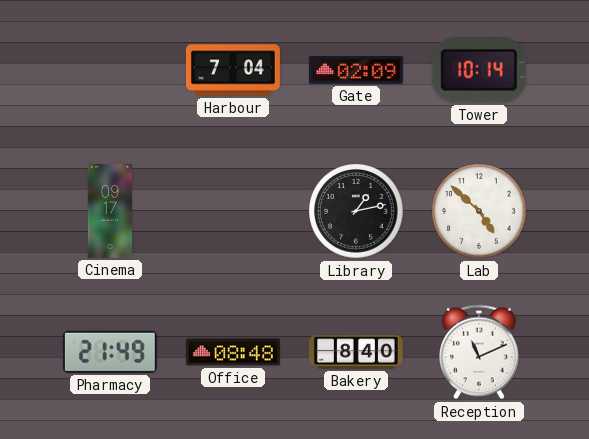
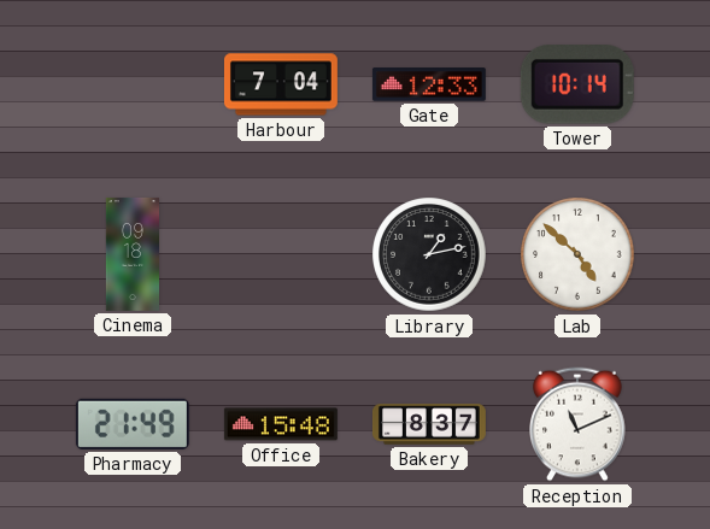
Gate: 02:09 -> 12:33 (429, 84)
Cinema: 09:17 -> 09:18 (131, 254)
Office: 08:48 -> 15:48 (281, 424)
Bakery: 8:40 -> 8:37 (429, 424)
